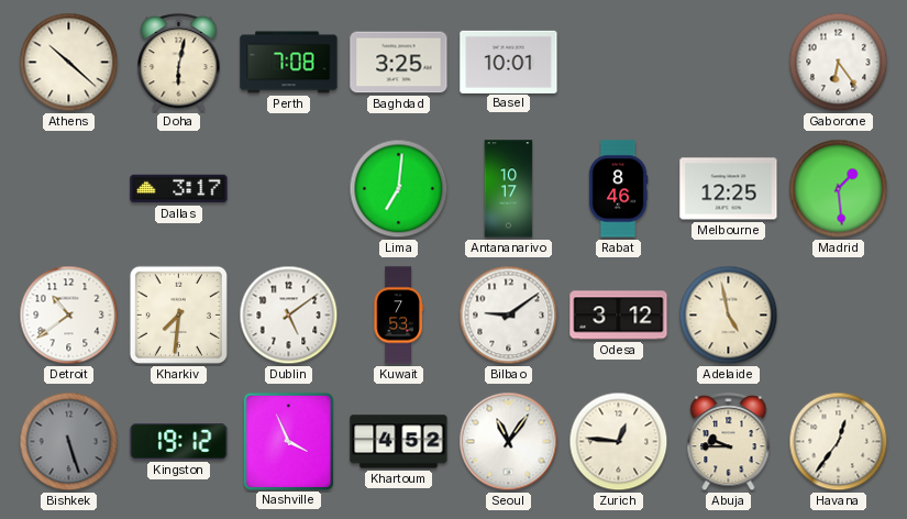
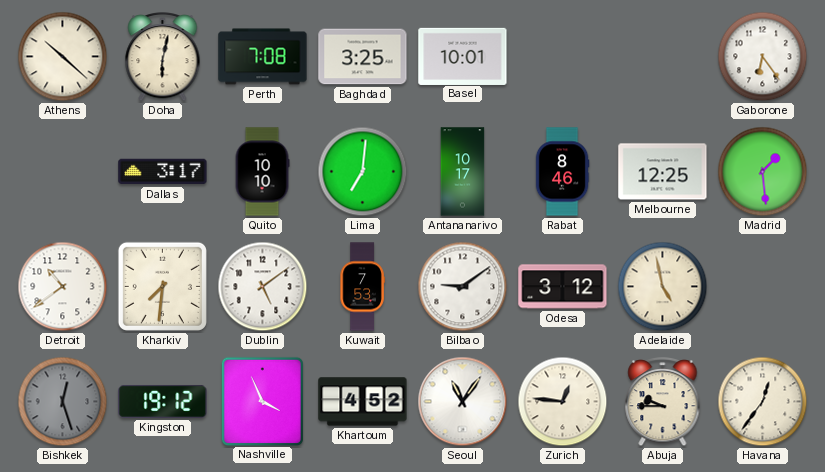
Quito: none -> 10:10 (262, 172)
Bishkek: 5:27 -> 12:27 (63, 402)
